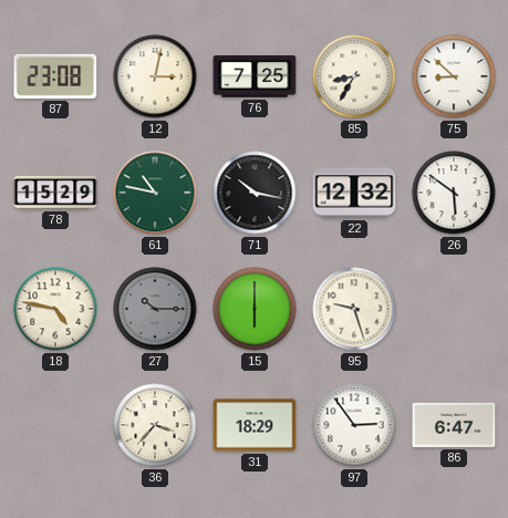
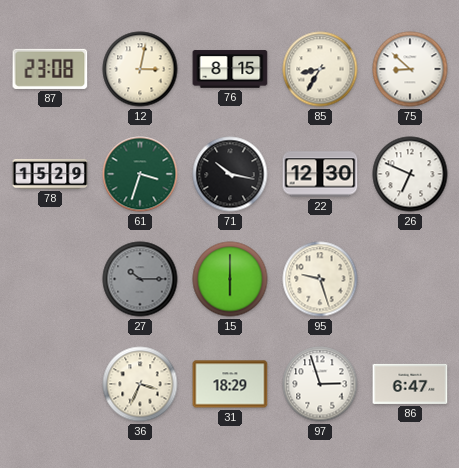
76: 7:25 -> 8:15 (230, 69)
61: 10:47 -> 3:33 (140, 174)
22: 12:32 -> 12:30 (320, 174)
26: 5:51 -> 6:49 (410, 174)
18: 4:47 -> none (55, 309)
36: 3:37 -> 3:34 (140, 384)
97: 2:54 -> 2:57 (320, 384)
